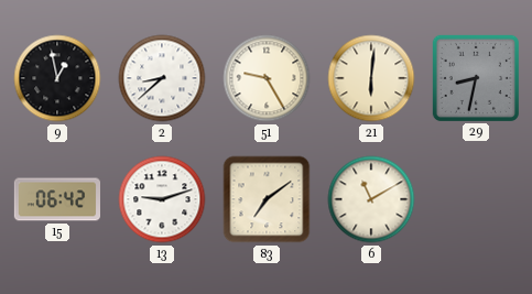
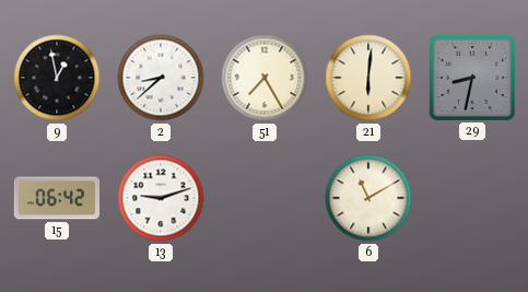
51: 9:25 -> 7:25 (265, 78)
83: 7:09 -> none (267, 199)
